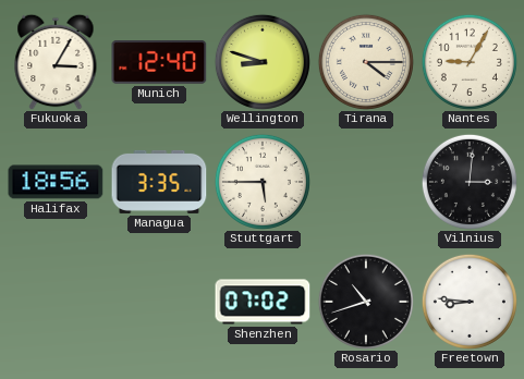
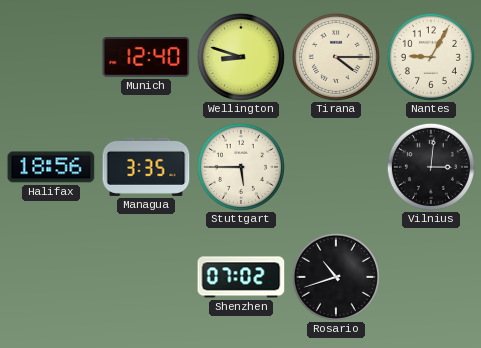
Fukuoka: 3:05 -> none (56, 62)
Freetown: 8:46 -> none (470, 302)
